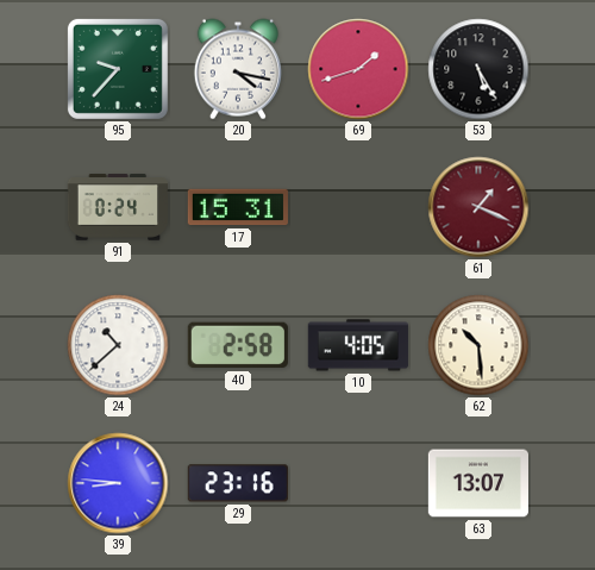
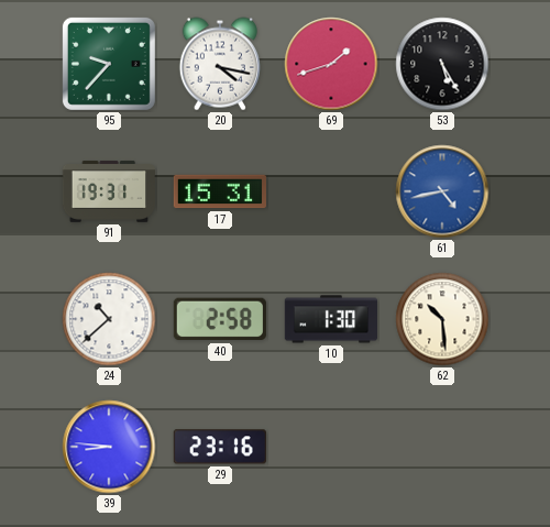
91: 0:24 -> 19:31 (108, 191)
61: 1:19 -> 4:43 (442, 191)
61 dial: burgundy -> blue (442, 191)
10: 4:05 -> 1:30 (330, 319)
63: 13:07 -> none (477, 483)
